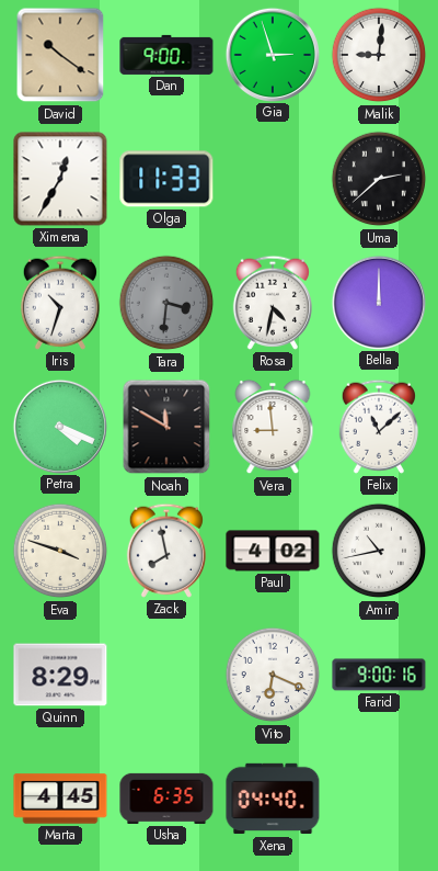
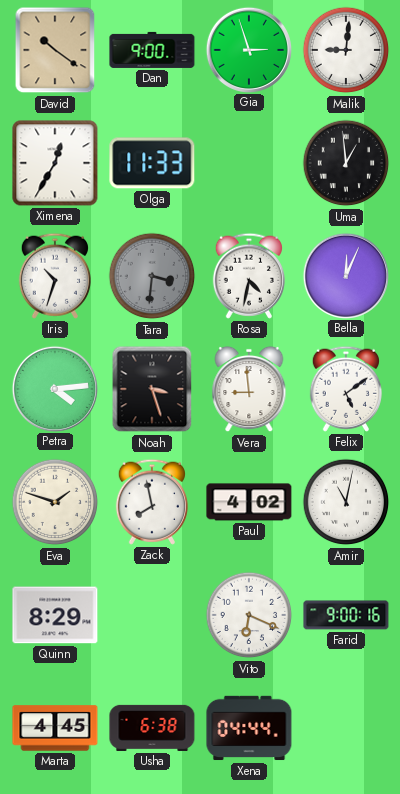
Uma: 2:38 -> 12:59 (346, 163)
Bella: 12:00 -> 12:04 (345, 275)
Petra: 4:19 -> 4:14 (54, 388)
Noah: 11:50 -> 3:27 (152, 389)
Felix: 11:08 -> 5:09 (346, 389)
Eva: 3:48 -> 1:48 (55, 502)
Amir: 10:43 -> 11:02 (346, 502)
Usha: 6:35 -> 6:38 (152, 728)
Xena: 04:40 -> 04:44 (249, 728)
